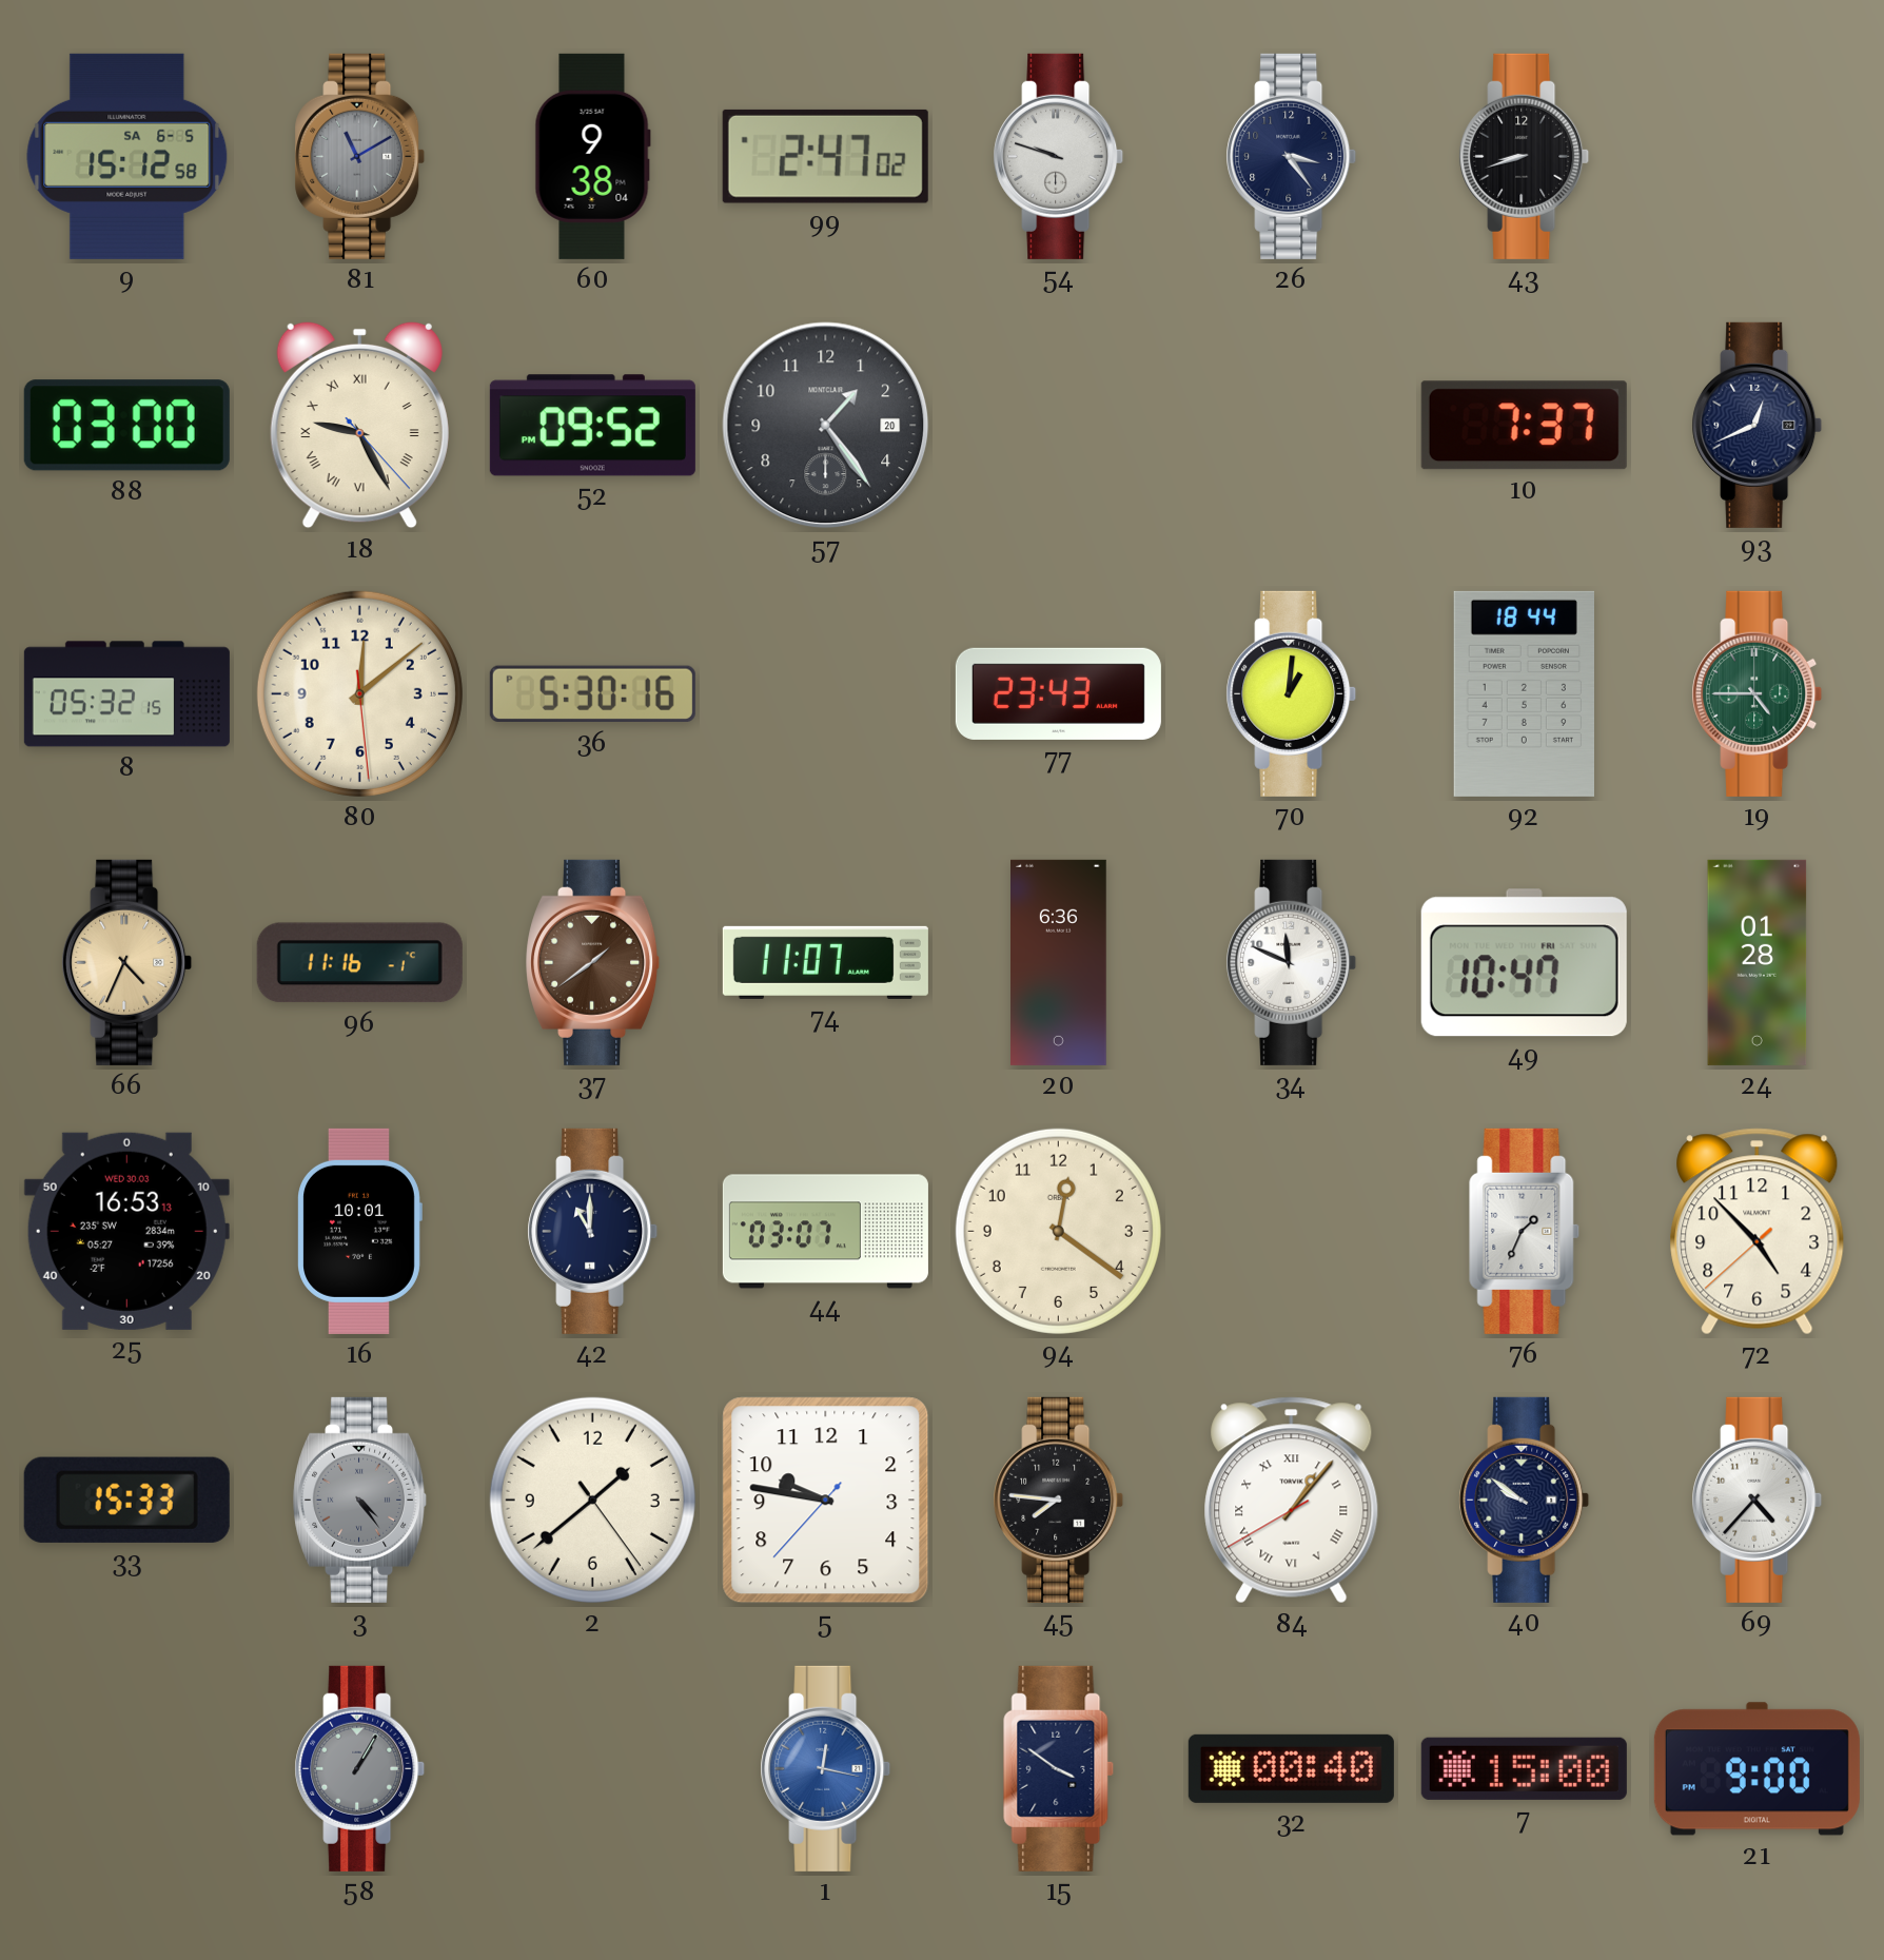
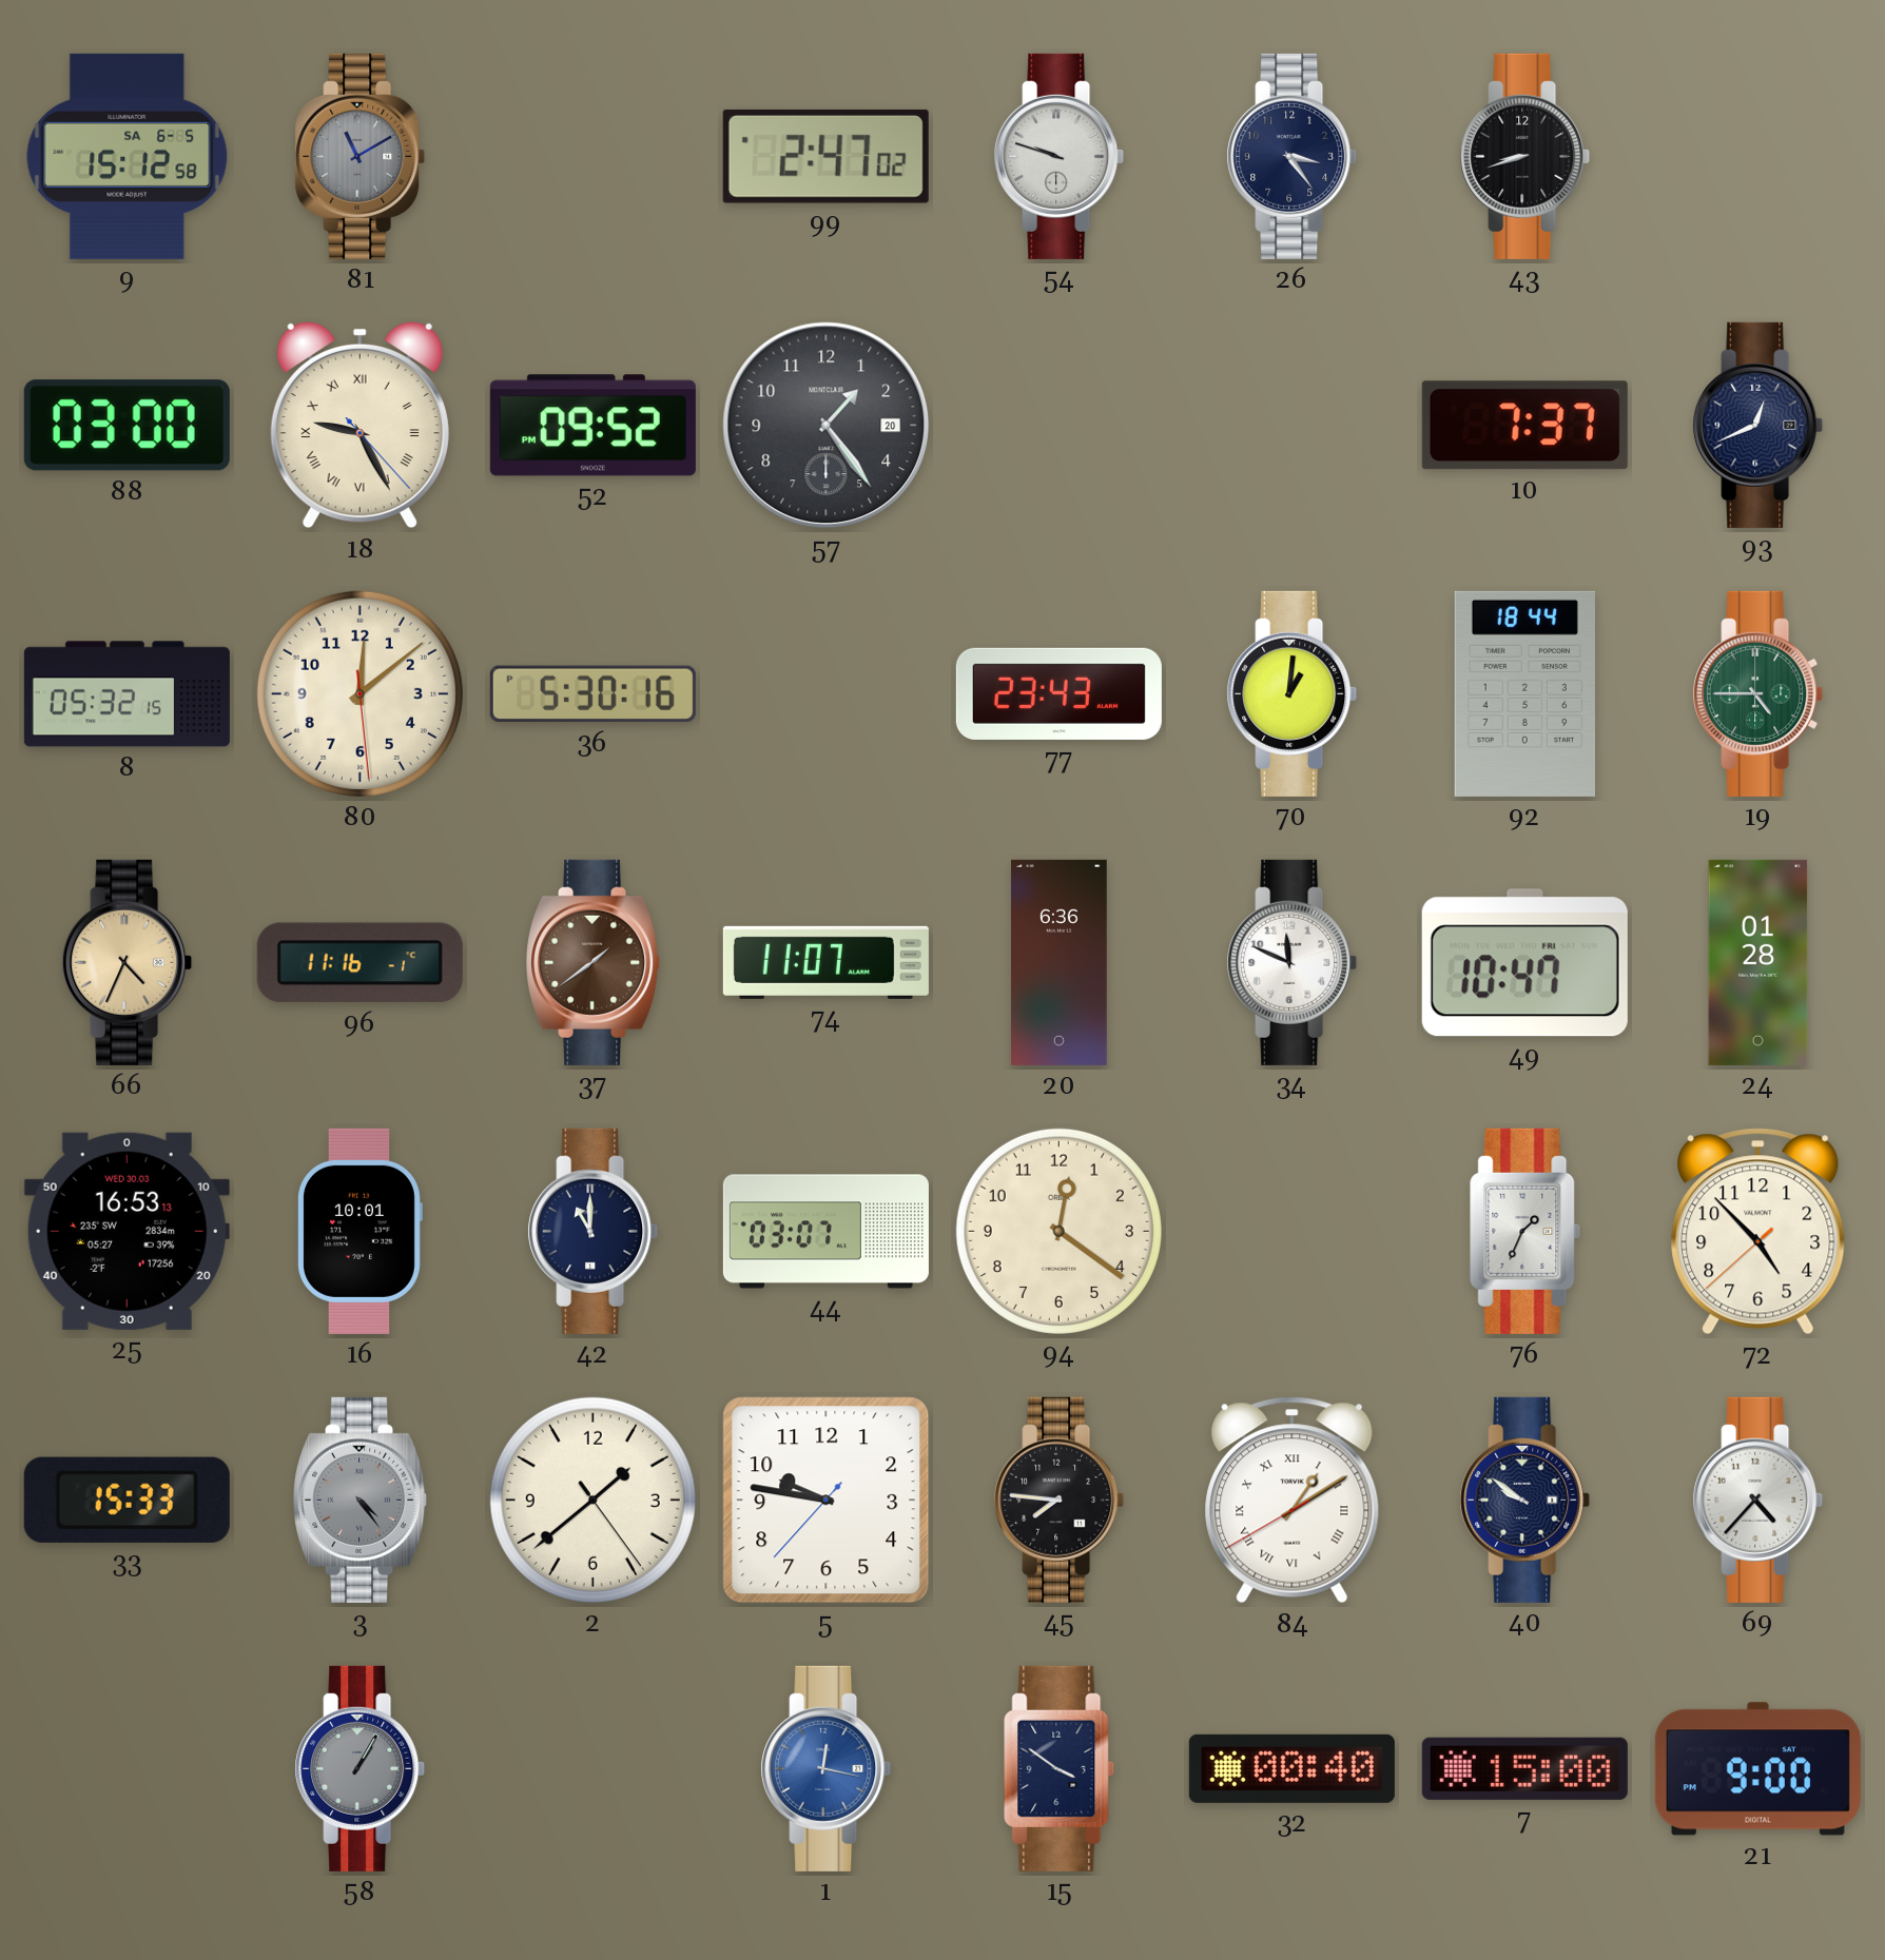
60: 9:38 -> none (592, 156)
84: 1:06 -> 1:09 (1293, 1501)
